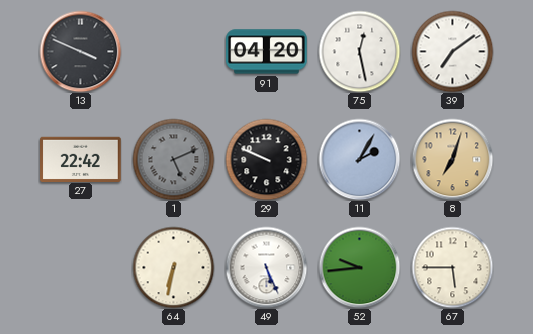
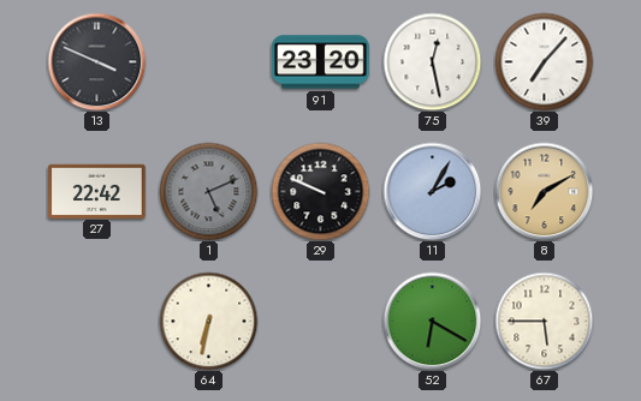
91: 04:20 -> 23:20 (321, 62)
39: 7:09 -> 7:07 (544, 61)
8: 7:03 -> 7:10 (544, 191)
49: 5:26 -> none (266, 267)
52: 9:44 -> 6:20 (432, 321)
